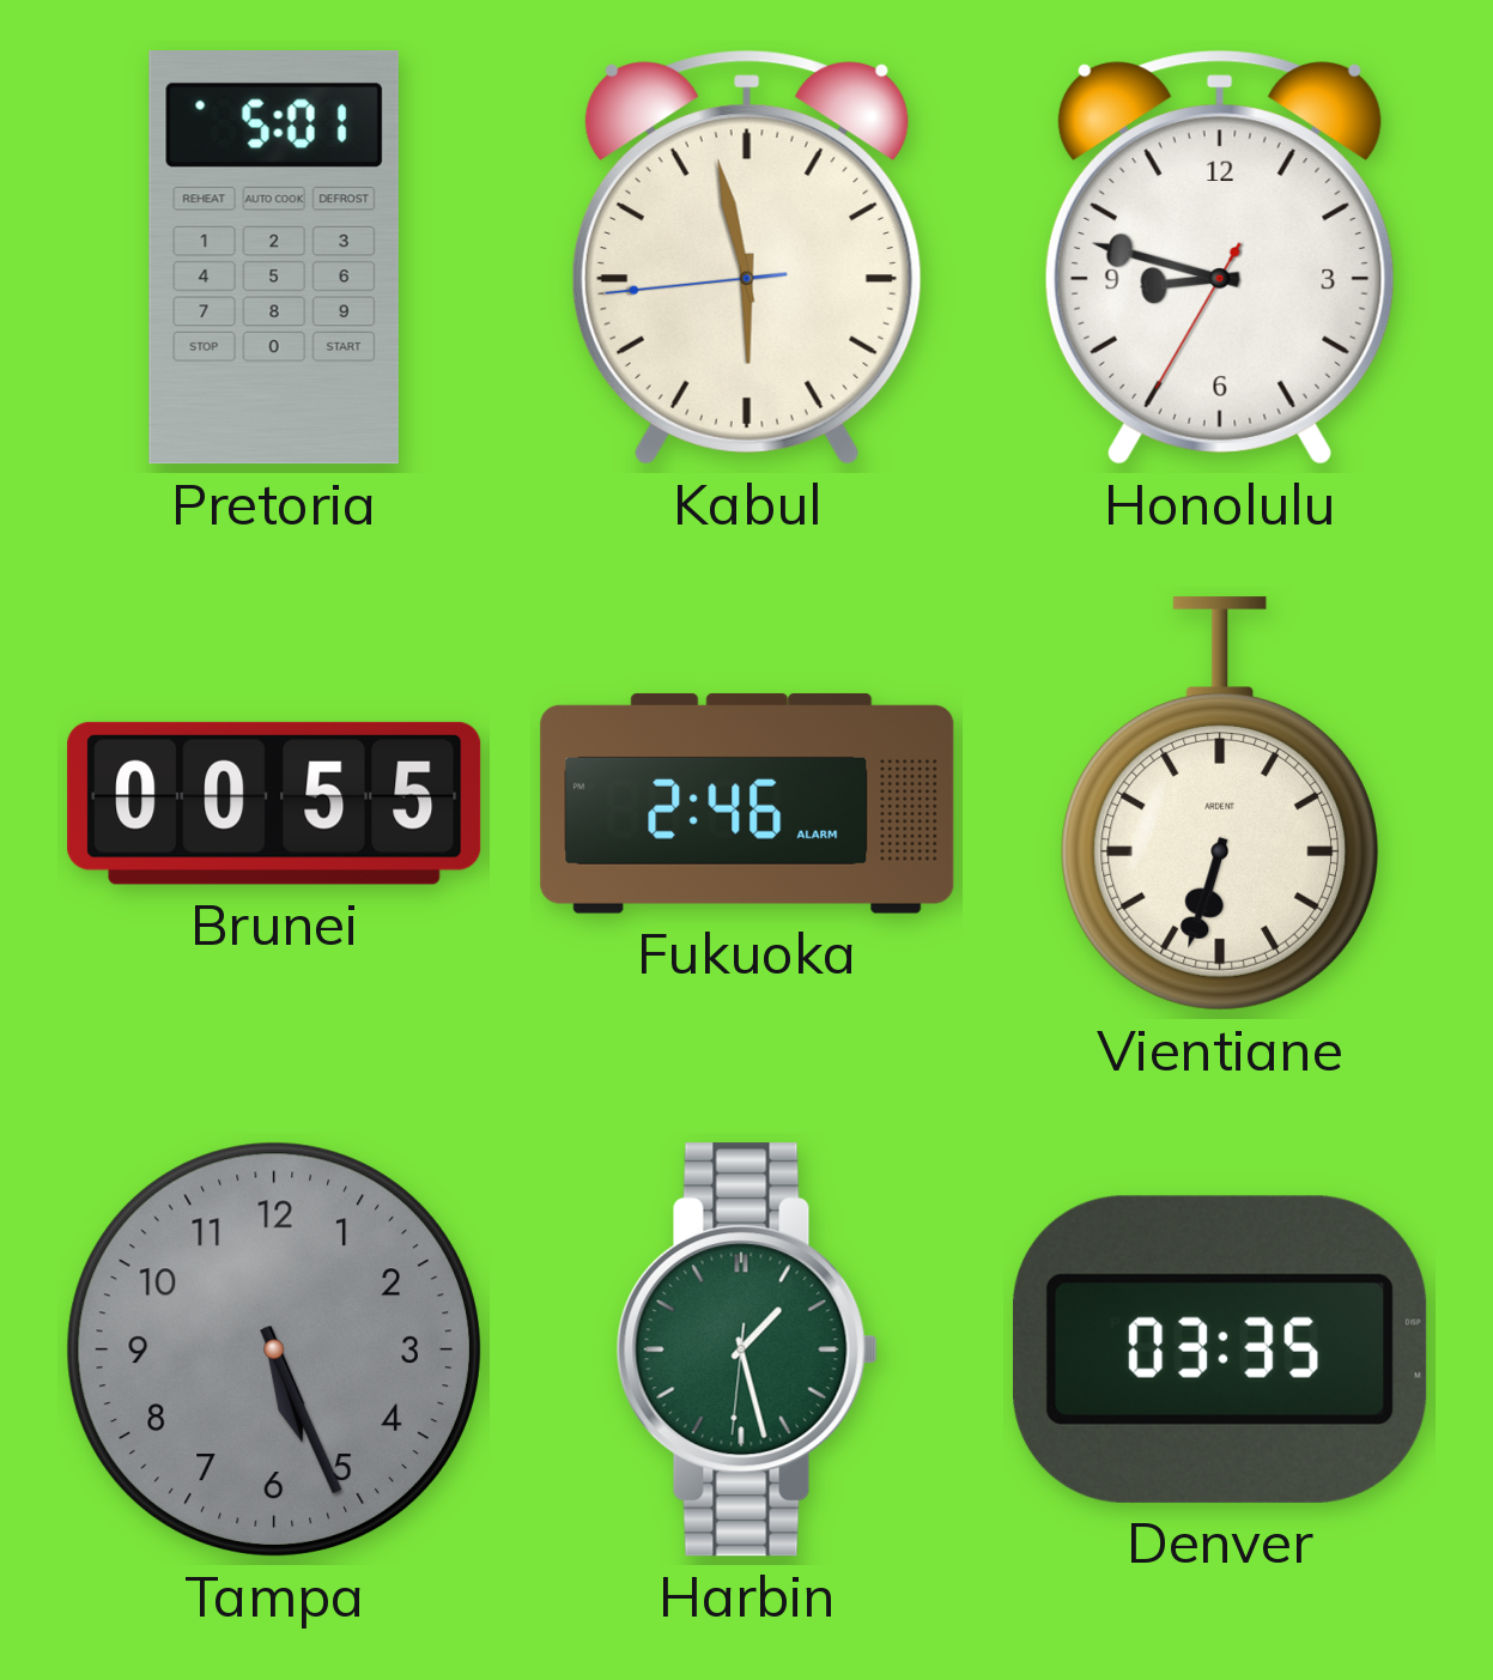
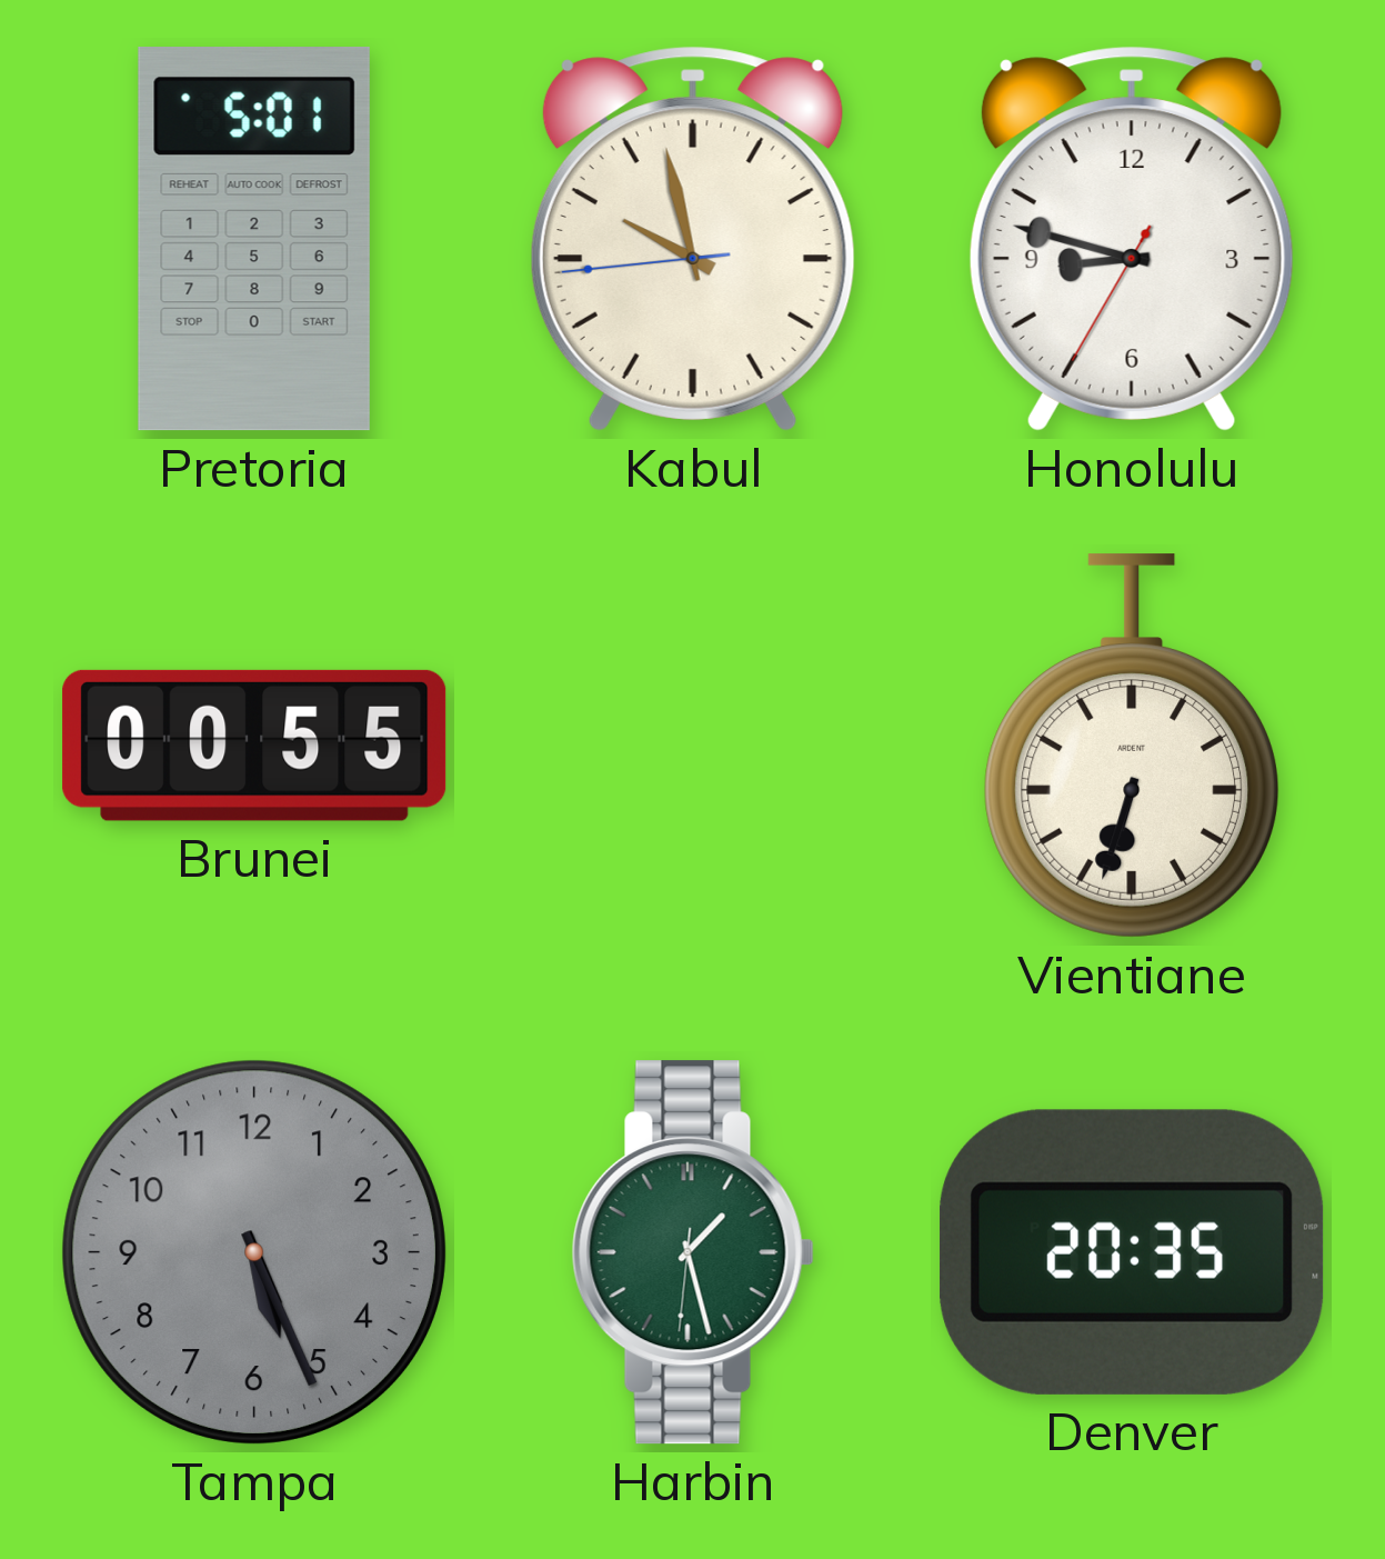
Kabul: 5:57 -> 9:57 (693, 239)
Fukuoka: 2:46 -> none (747, 803)
Denver: 03:35 -> 20:35 (1132, 1252)
